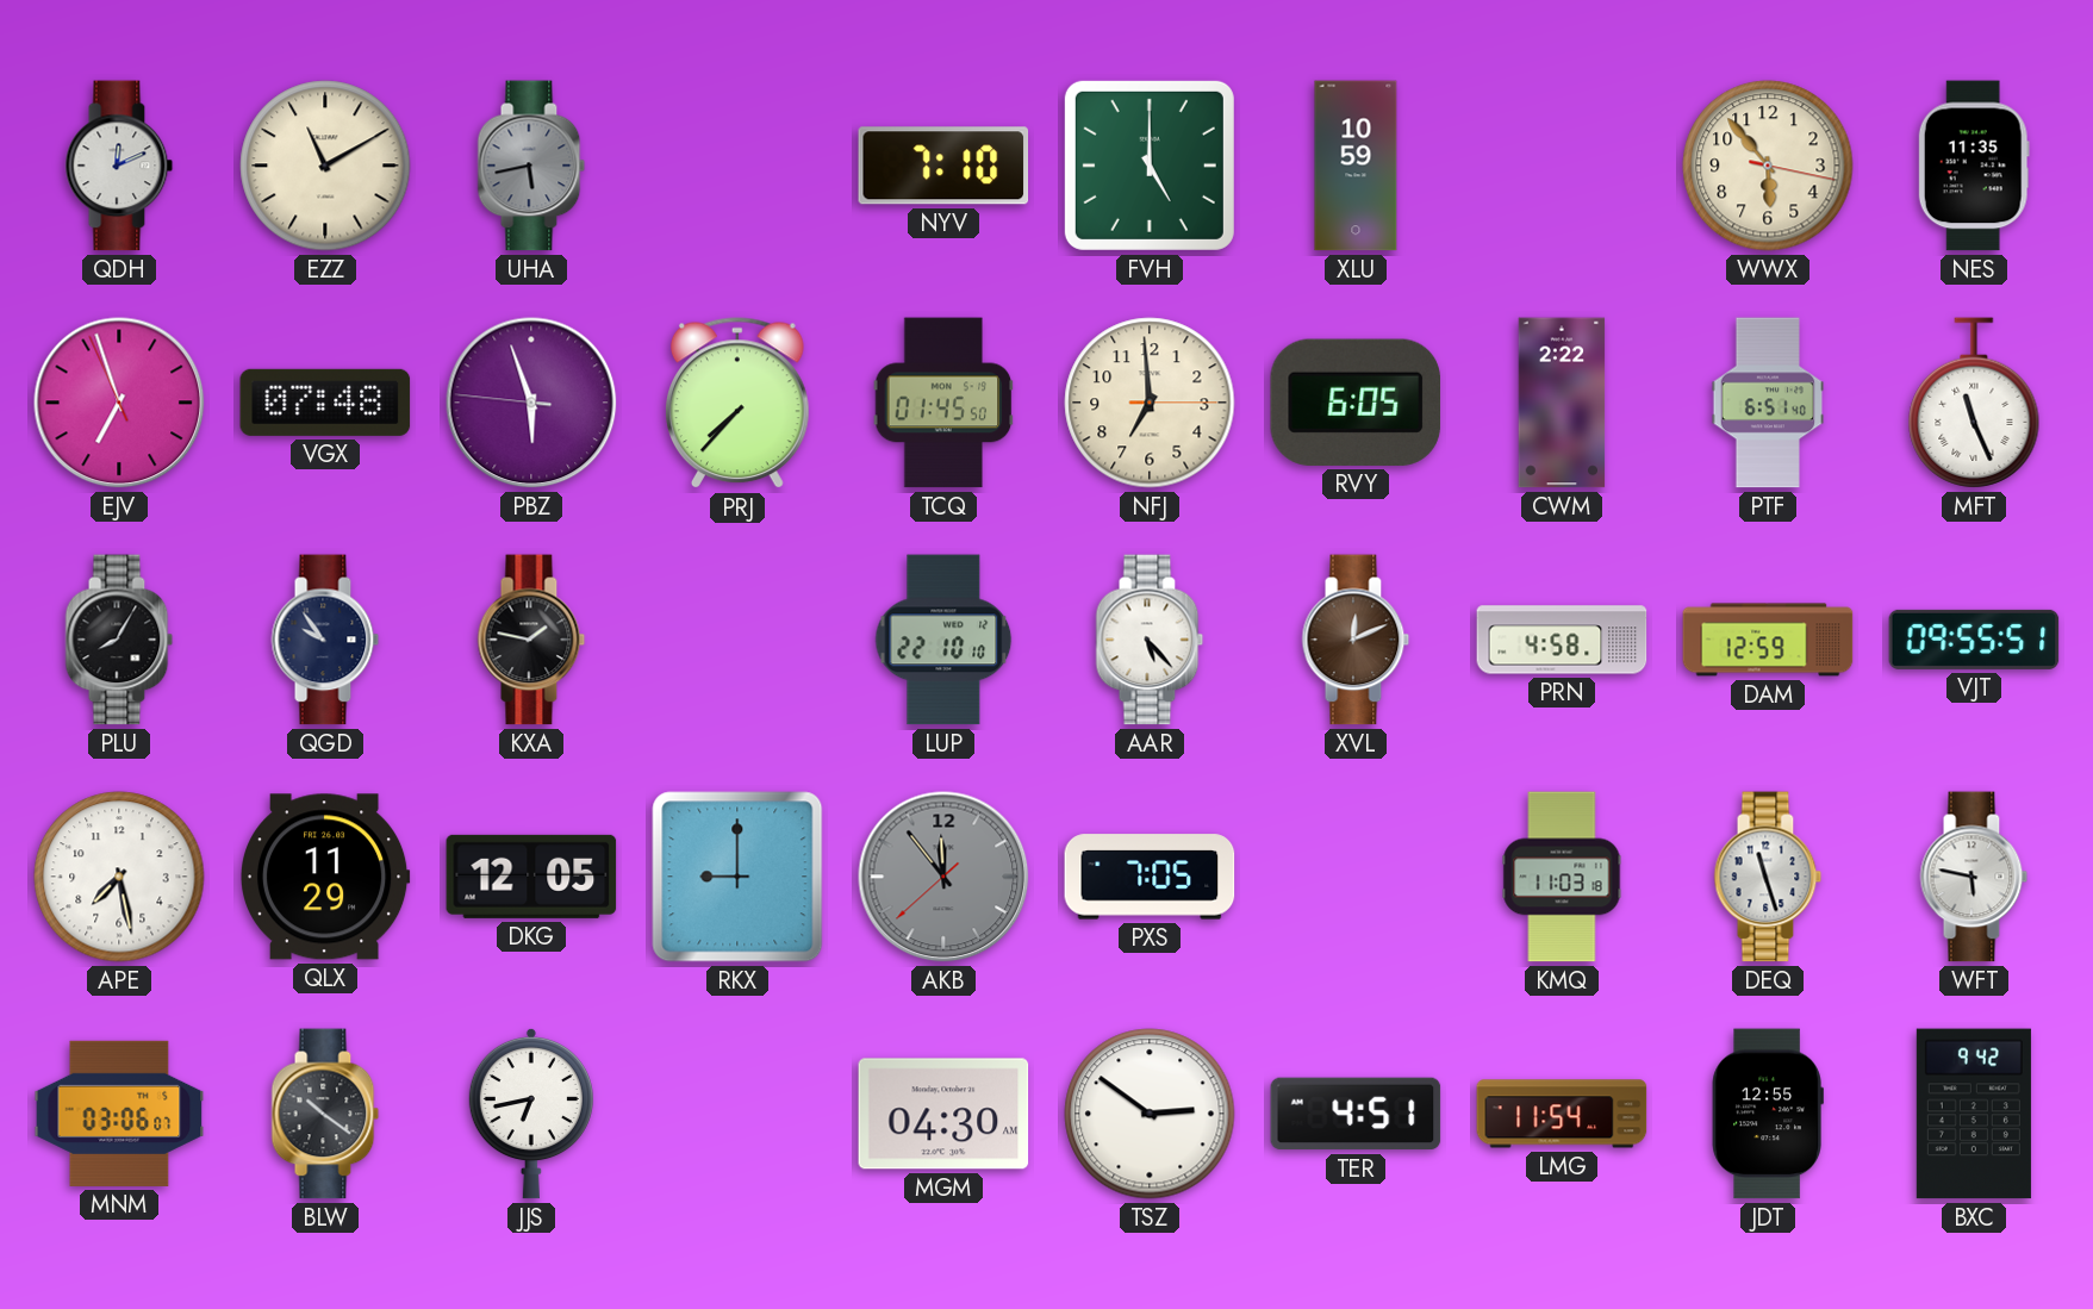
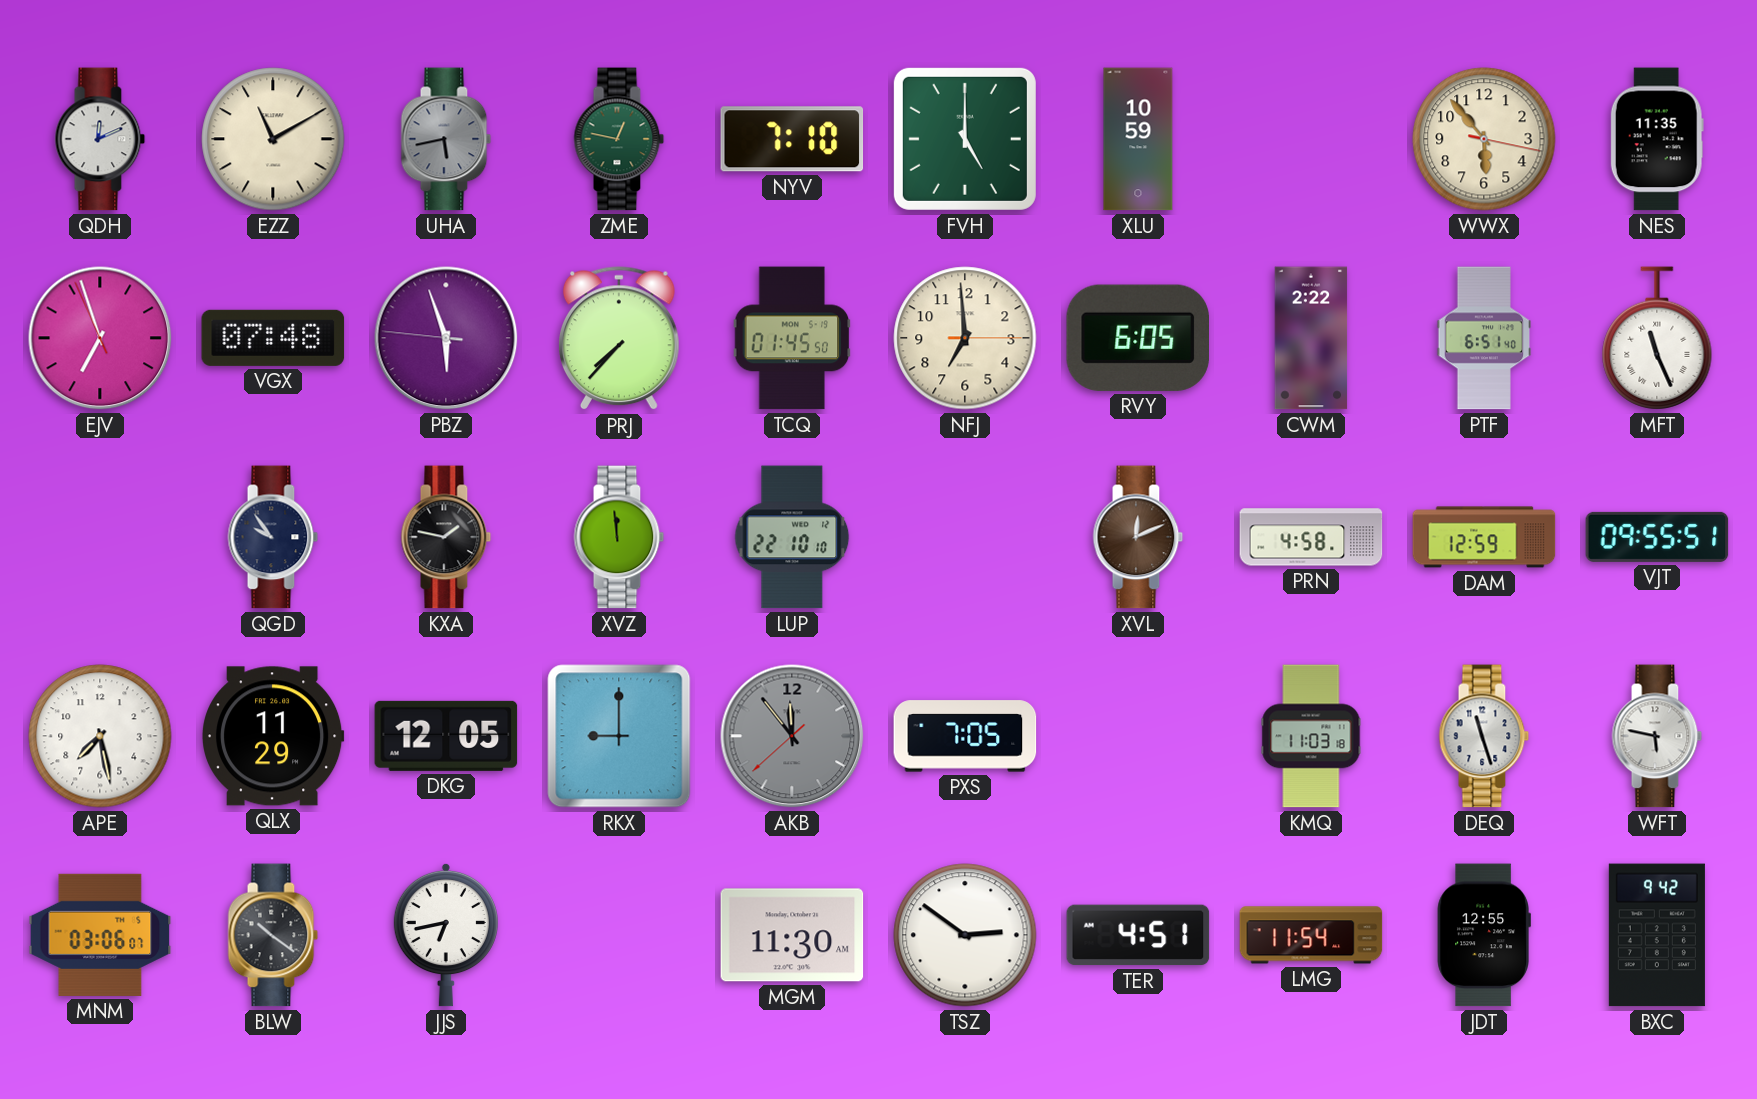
ZME: none -> 12:47 (619, 139)
PLU: 8:05 -> none (119, 640)
XVZ: none -> 11:59 (619, 537)
AAR: 5:23 -> none (1150, 640)
MGM: 04:30 -> 11:30 (792, 935)
